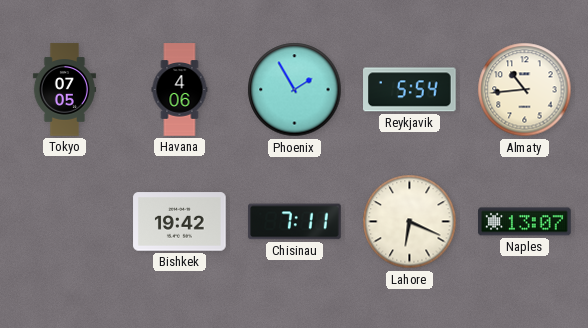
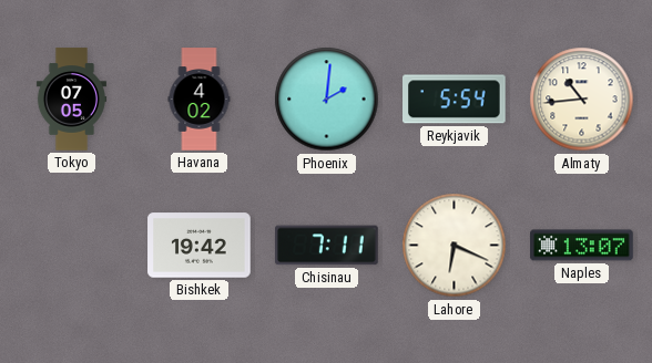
Havana: 4:06 -> 4:02 (200, 100)
Phoenix: 1:55 -> 2:01 (327, 100)
